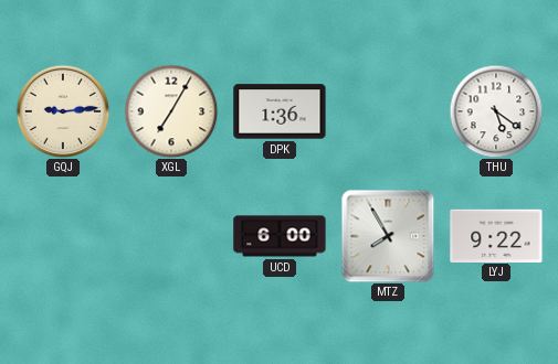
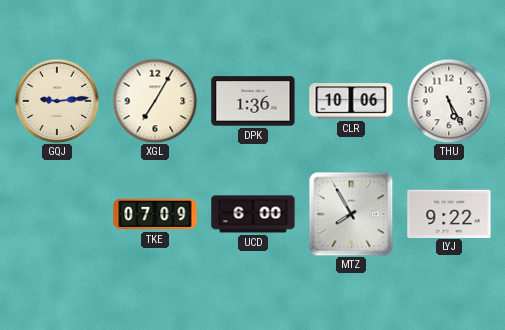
CLR: none -> 10:06 (351, 101)
THU: 5:21 -> 5:25 (449, 101)
TKE: none -> 07:09 (155, 214)
